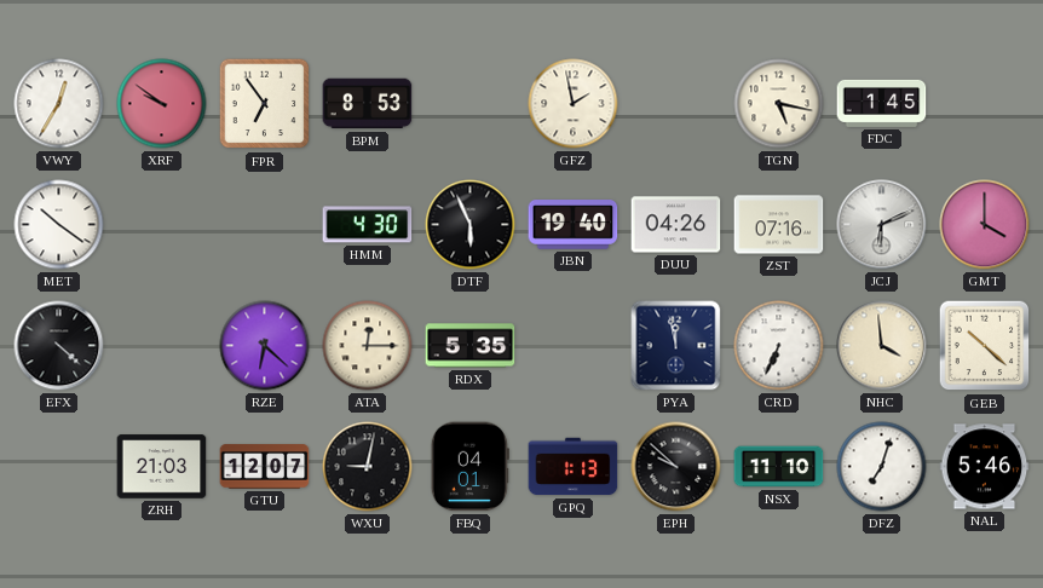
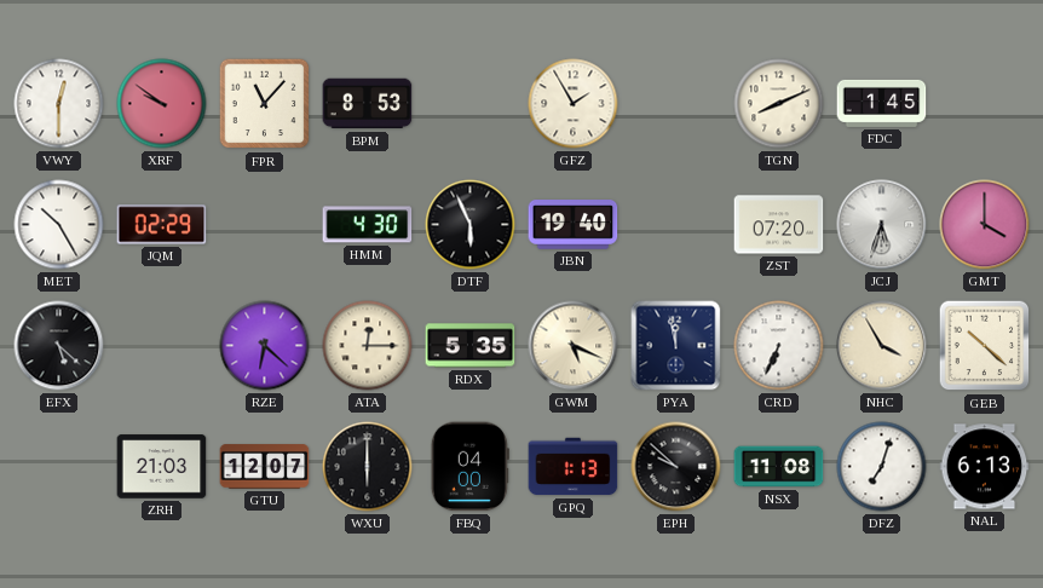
VWY: 12:35 -> 12:30 (59, 104)
FPR: 6:54 -> 11:07 (265, 104)
GFZ: 1:58 -> 1:55 (574, 104)
TGN: 5:17 -> 8:11 (779, 104)
MET: 10:21 -> 10:25 (59, 225)
JQM: none -> 02:29 (162, 225)
DUU: 04:26 -> none (676, 225)
ZST: 07:16 -> 07:20 (779, 225)
JCJ: 6:11 -> 5:33 (882, 225)
EFX: 4:22 -> 5:22 (59, 346)
GWM: none -> 5:19 (574, 346)
NHC: 3:59 -> 3:55 (882, 346)
WXU: 9:02 -> 6:00 (368, 467)
FBQ: 04:01 -> 04:00 (469, 467)
NSX: 11:10 -> 11:08 (779, 467)
NAL: 5:46 -> 6:13 (985, 467)
